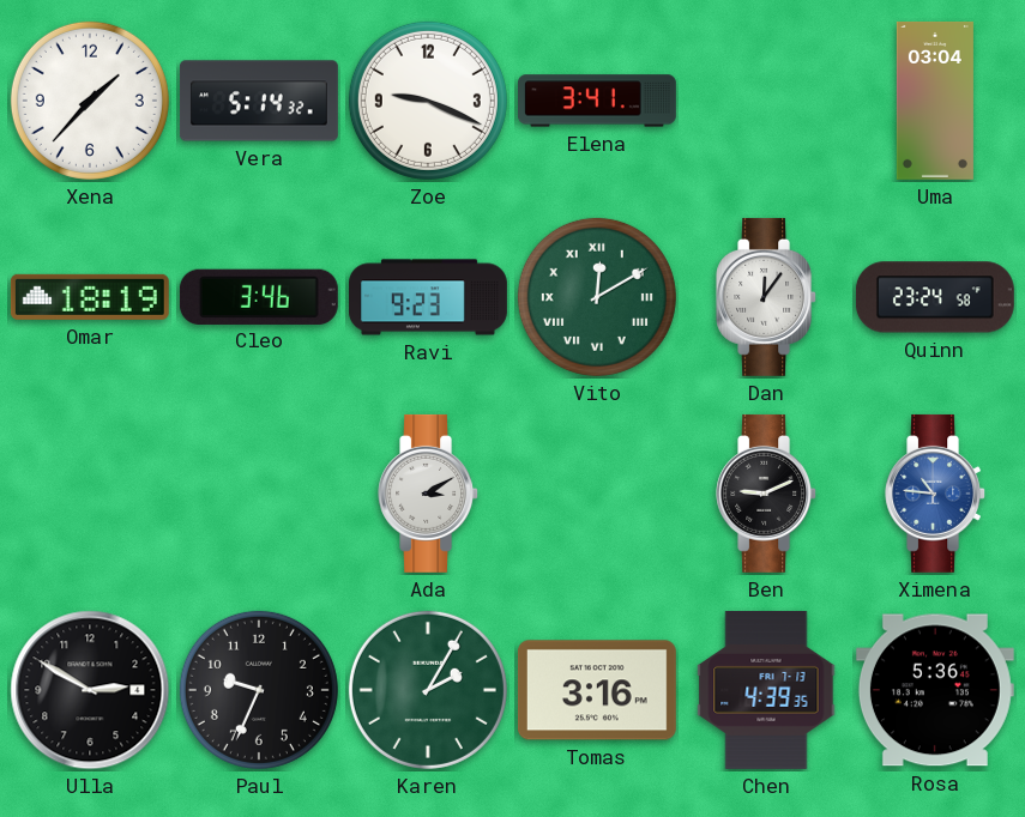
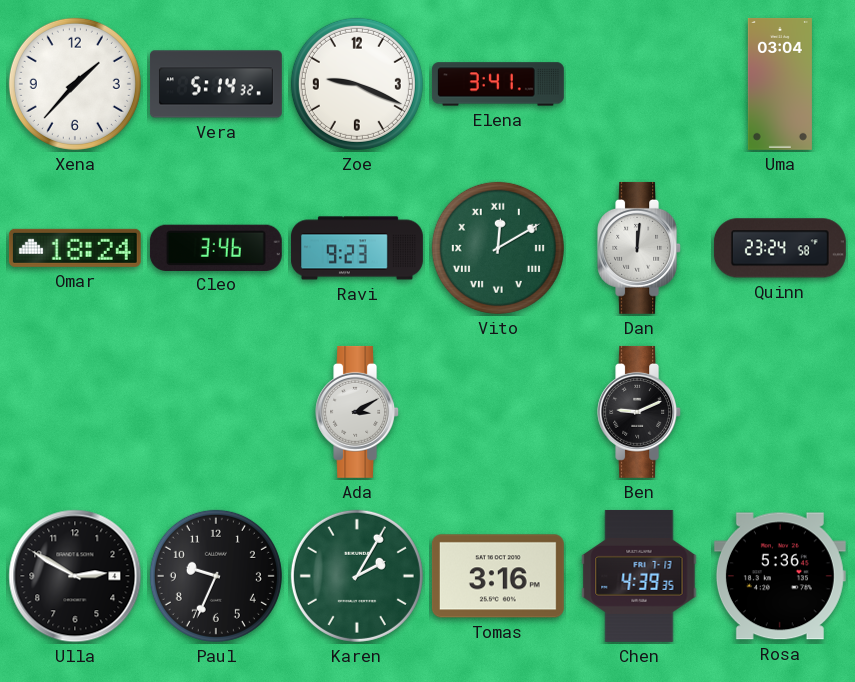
Omar: 18:19 -> 18:24 (75, 248)
Dan: 12:06 -> 12:01 (640, 248)
Ximena: 10:46 -> none (936, 494)
